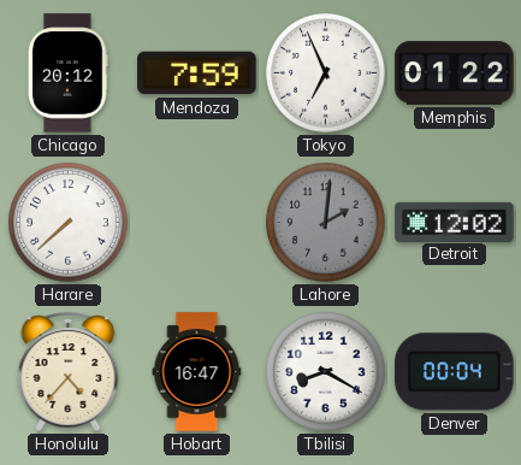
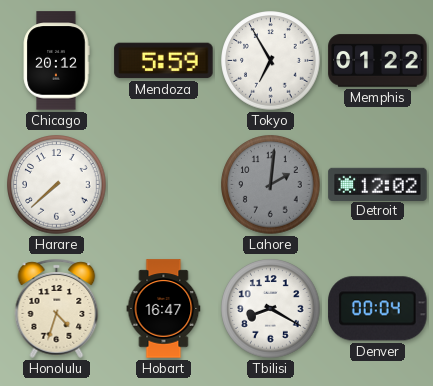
Mendoza: 7:59 -> 5:59 (164, 61)
Tokyo: 6:56 -> 6:55 (271, 61)
Honolulu: 4:37 -> 4:33 (57, 308)
